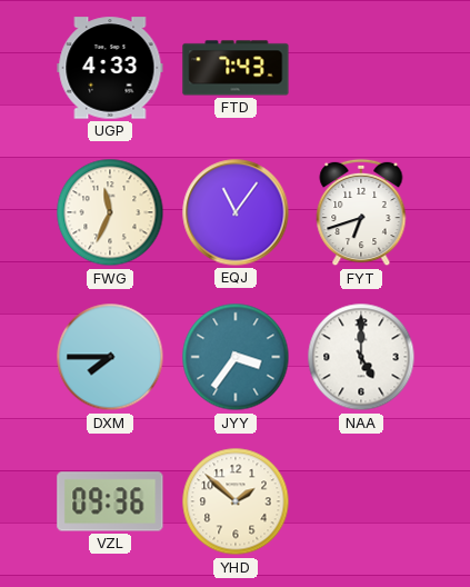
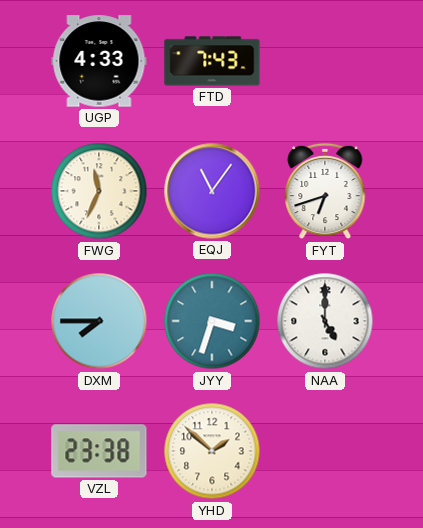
JYY: 3:36 -> 3:33 (212, 321)
VZL: 09:36 -> 23:38 (99, 451)
